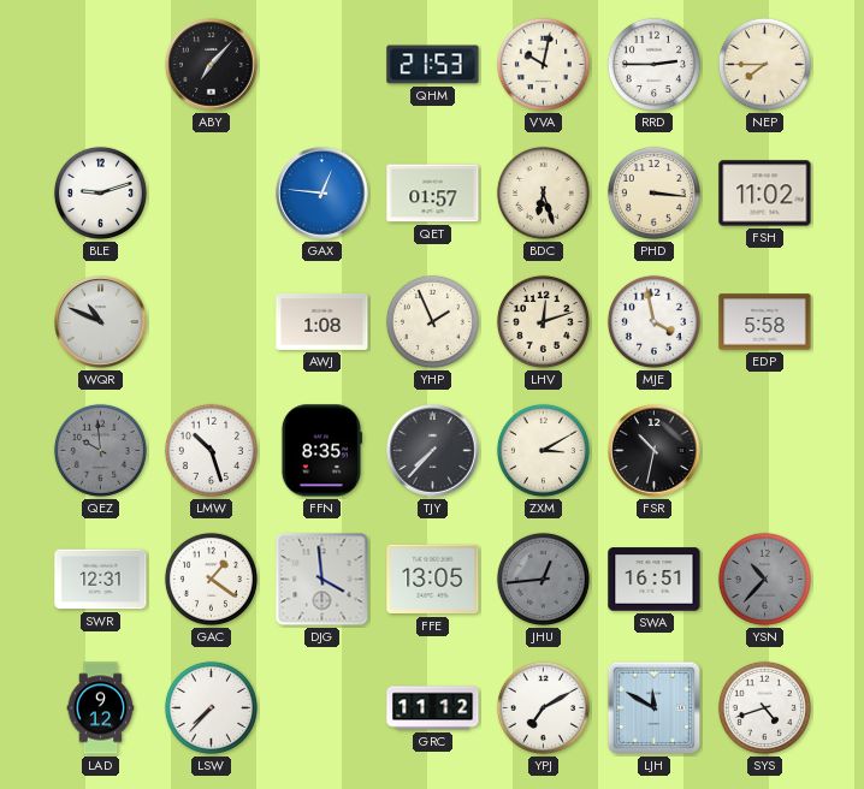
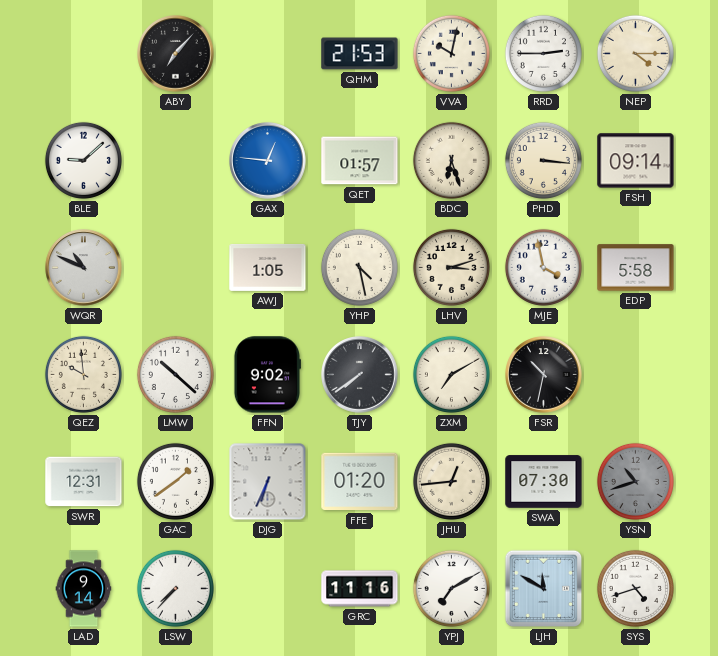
NEP: 7:45 -> 4:15 (635, 53)
BLE: 9:12 -> 9:08 (83, 160)
FSH: 11:02 -> 09:14 (636, 161)
AWJ: 1:08 -> 1:05 (268, 267)
YHP: 1:56 -> 4:28 (359, 267)
LHV: 12:12 -> 3:12 (451, 267)
QEZ dial: grey -> cream (83, 374)
LMW: 10:27 -> 10:22 (175, 374)
FFN: 8:35 -> 9:02 (267, 375)
TJY: 7:37 -> 7:39 (360, 375)
ZXM: 3:10 -> 7:10 (451, 374)
GAC: 1:21 -> 1:39 (175, 481)
DJG: 3:59 -> 6:34 (268, 482)
FFE: 13:05 -> 01:20 (360, 482)
JHU dial: grey -> cream (451, 481)
SWA: 16:51 -> 07:30 (544, 482)
YSN: 10:37 -> 10:42 (635, 481)
LAD: 9:12 -> 9:14 (84, 589)
GRC: 11:12 -> 11:16 (360, 589)
